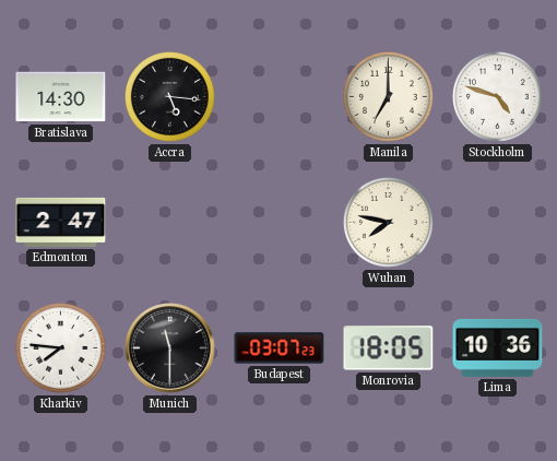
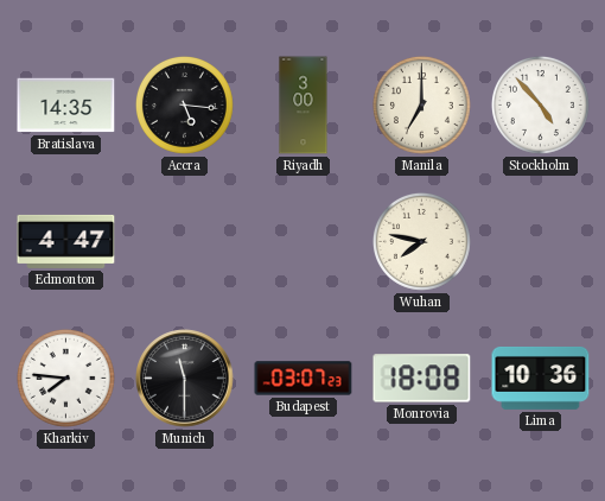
Bratislava: 14:30 -> 14:35 (66, 106)
Riyadh: none -> 3:00 (304, 106)
Stockholm: 4:48 -> 4:53 (540, 104)
Edmonton: 2:47 -> 4:47 (66, 241)
Monrovia: 18:05 -> 18:08 (422, 379)
